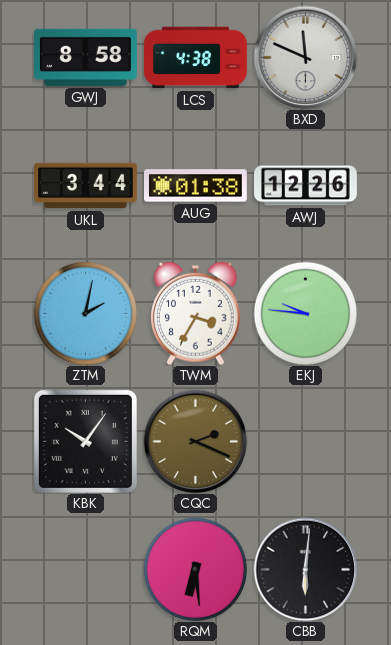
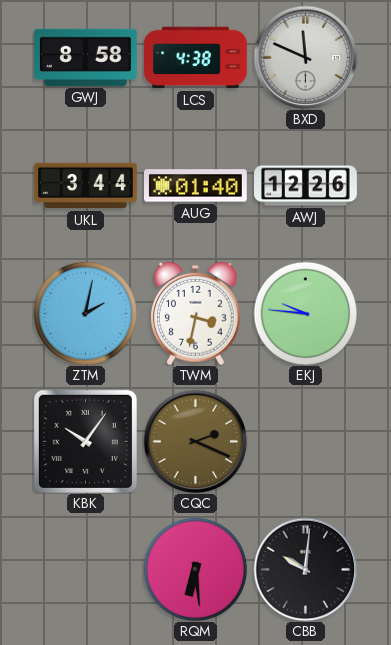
AUG: 01:38 -> 01:40 (196, 186)
TWM: 3:35 -> 3:32 (196, 313)
CBB: 6:01 -> 10:01 (305, 569)
